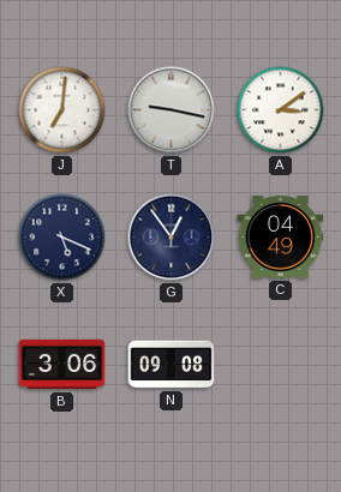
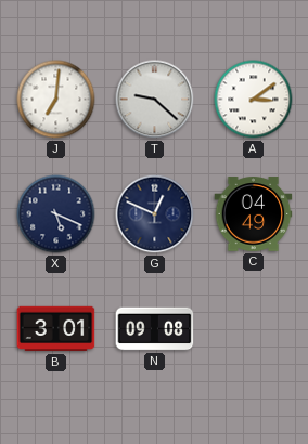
T: 9:17 -> 9:22 (155, 100)
G: 12:54 -> 12:49 (155, 214)
B: 3:06 -> 3:01 (56, 329)
